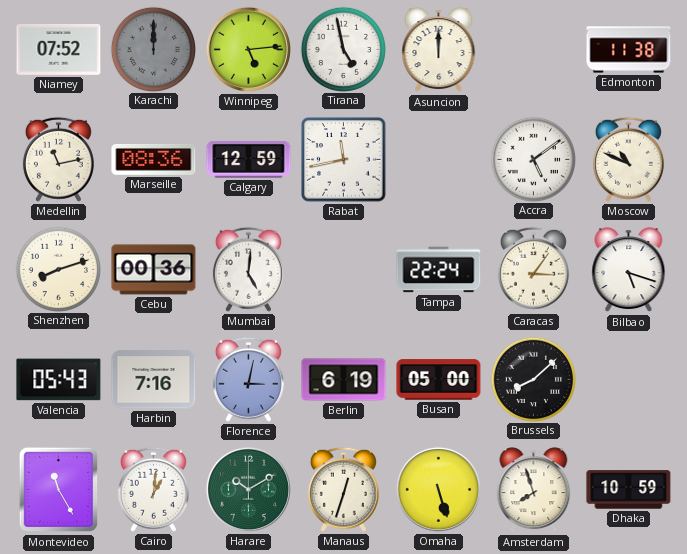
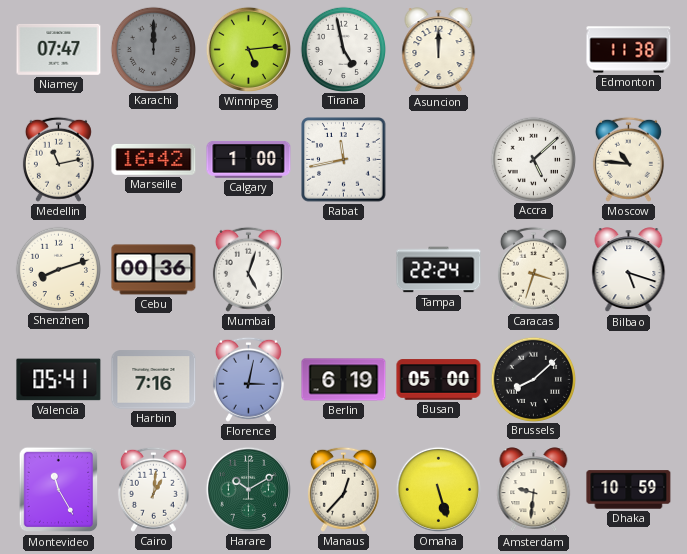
Niamey: 07:52 -> 07:47 (59, 49)
Marseille: 08:36 -> 16:42 (154, 159)
Calgary: 12:59 -> 1:00 (249, 160)
Accra: 5:09 -> 5:08 (533, 159)
Moscow: 10:49 -> 10:46 (628, 159)
Mumbai: 5:01 -> 5:03 (248, 269)
Caracas: 3:06 -> 3:33 (533, 269)
Valencia: 05:43 -> 05:41 (59, 380)
Manaus: 12:33 -> 12:37 (343, 489)
Amsterdam: 7:57 -> 9:31 (534, 490)
